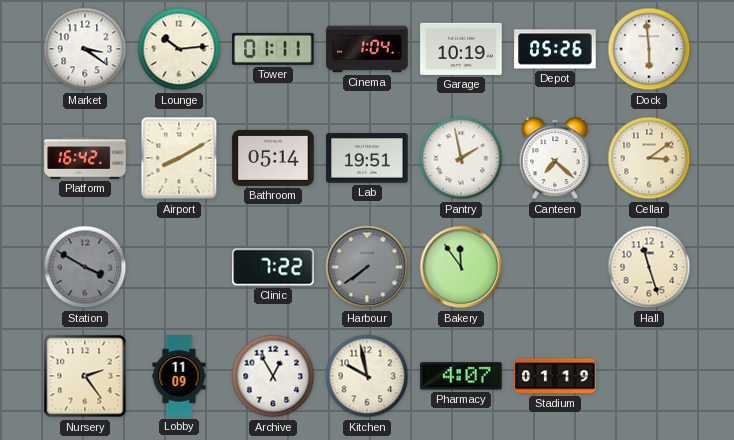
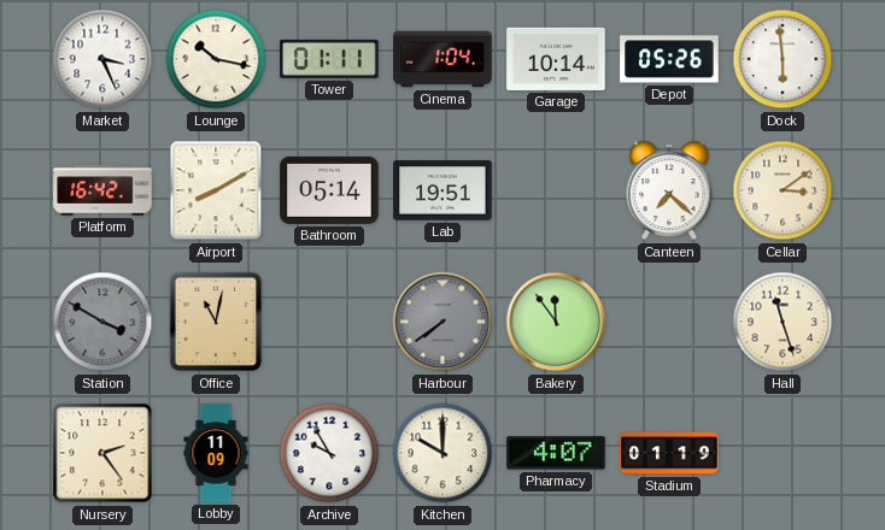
Market: 3:21 -> 3:26 (102, 59)
Lounge: 10:14 -> 10:17 (216, 59)
Garage: 10:19 -> 10:14 (556, 59)
Pantry: 1:58 -> none (461, 158)
Office: none -> 11:02 (216, 322)
Clinic: 7:22 -> none (273, 267)
Archive: 12:55 -> 9:55 (329, 453)
Kitchen: 9:58 -> 10:00 (443, 453)
